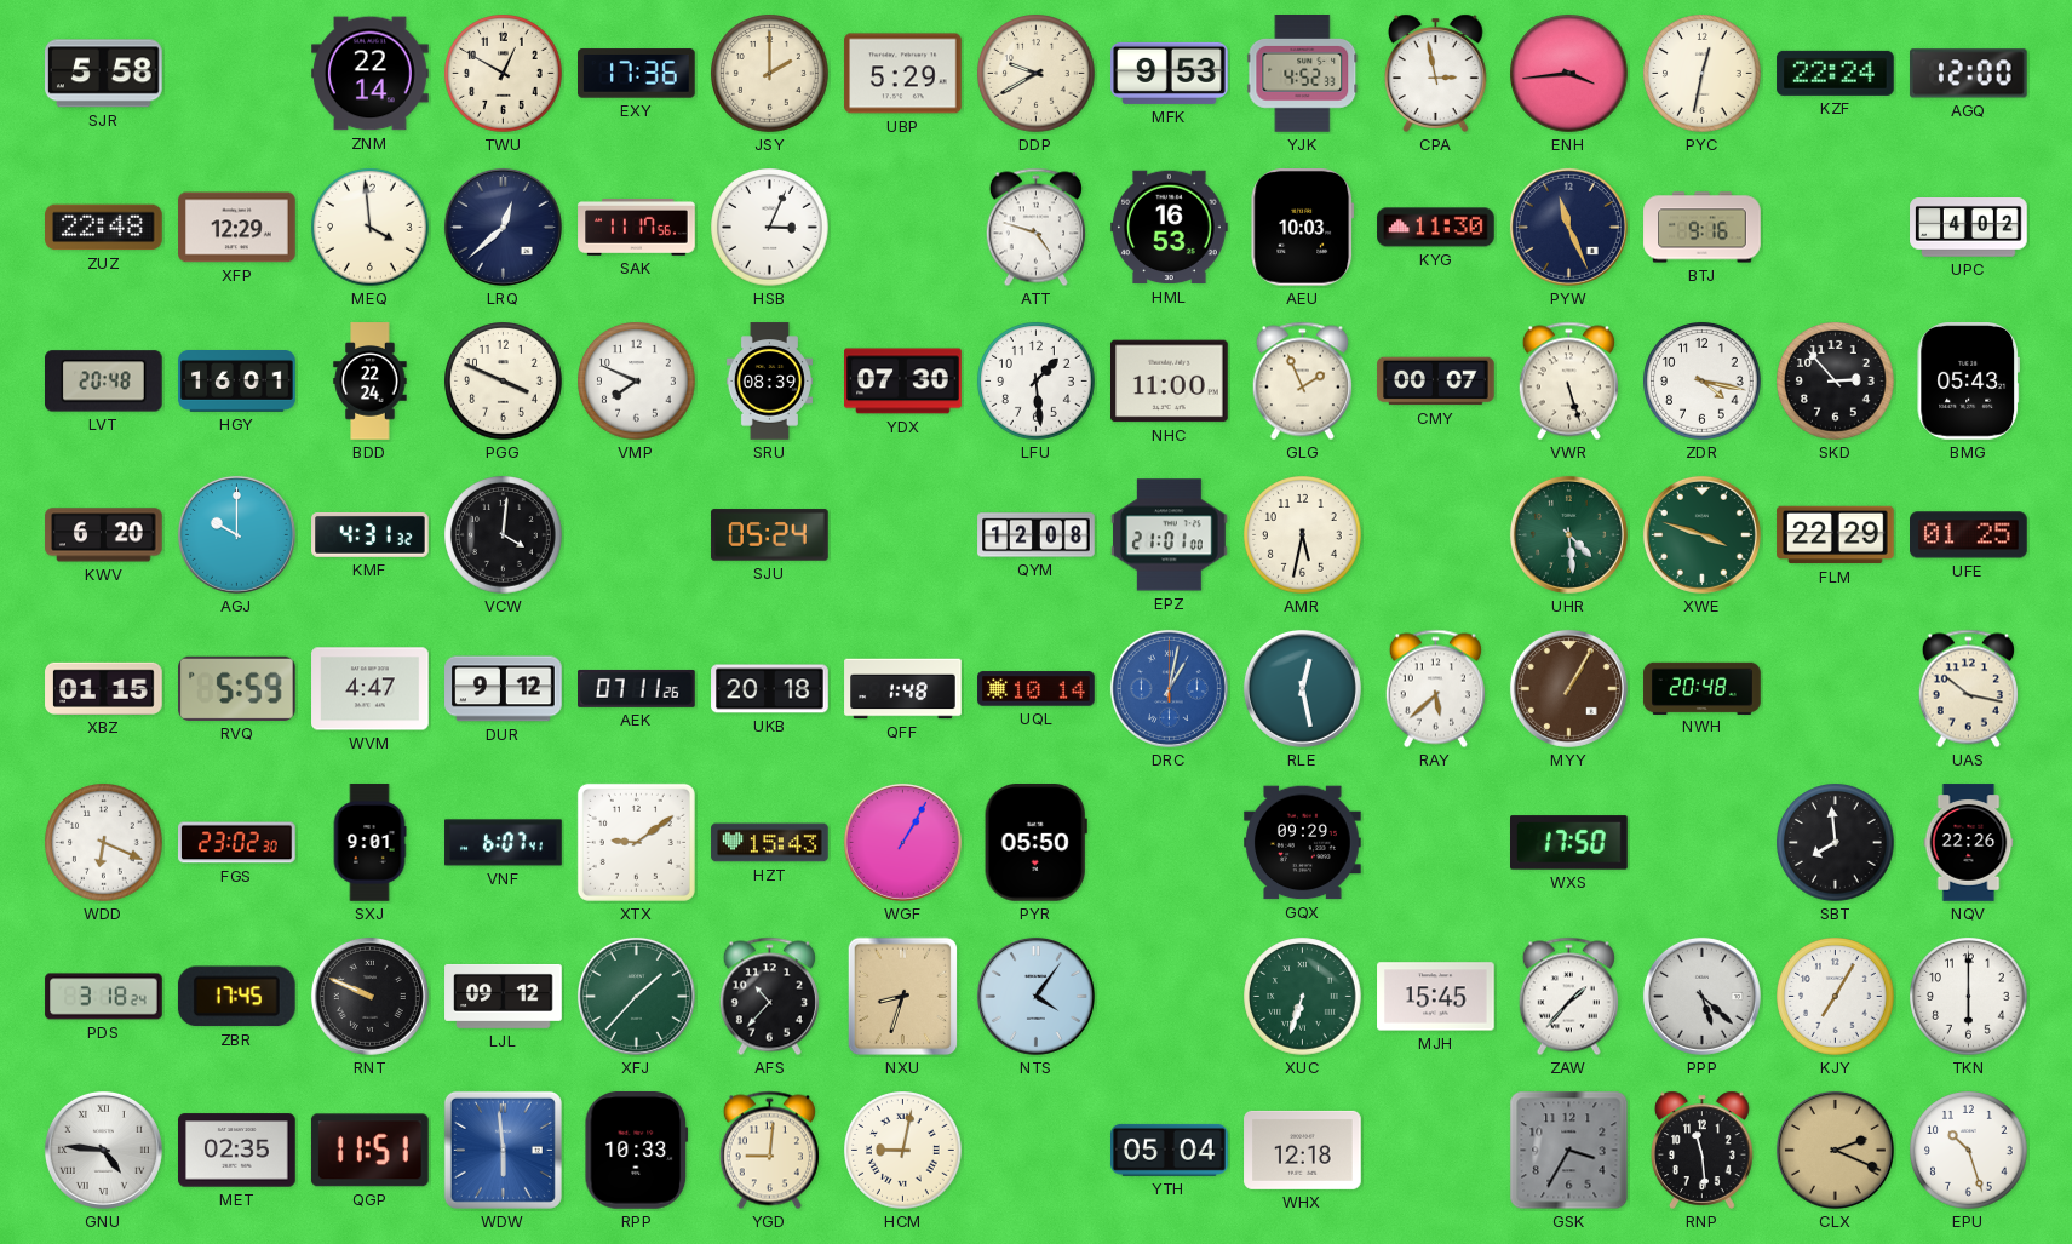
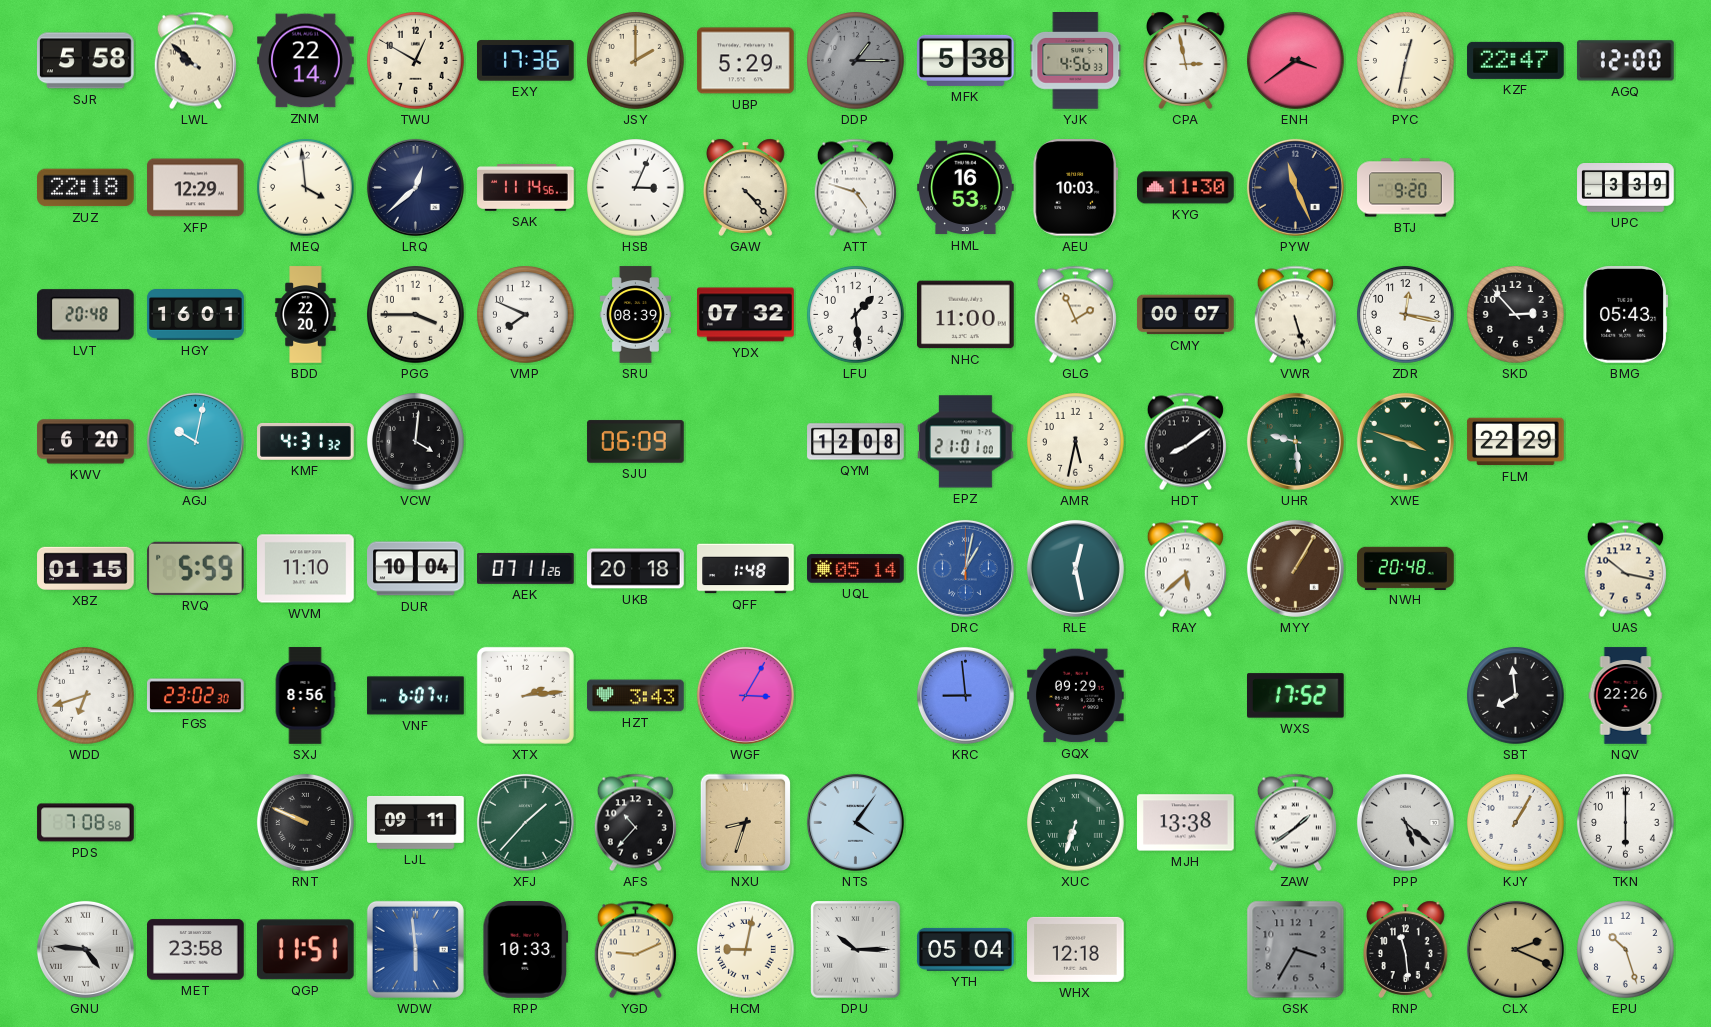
LWL: none -> 9:52 (195, 61)
DDP: 9:40 -> 1:15 (856, 61)
DDP dial: cream -> grey (856, 61)
MFK: 9:53 -> 5:38 (966, 60)
YJK: 4:52 -> 4:56 (1076, 61)
ENH: 3:44 -> 3:39 (1296, 61)
KZF: 22:24 -> 22:47 (1516, 60)
ZUZ: 22:48 -> 22:18 (86, 188)
SAK: 11:17 -> 11:14 (526, 187)
GAW: none -> 4:23 (746, 187)
BTJ: 9:16 -> 9:20 (1406, 188)
UPC: 4:02 -> 3:39 (1626, 188)
BDD: 22:24 -> 22:20 (306, 315)
PGG: 3:49 -> 3:45 (416, 315)
YDX: 07:30 -> 07:32 (746, 315)
ZDR: 4:17 -> 12:17 (1406, 315)
AGJ: 10:00 -> 10:02 (195, 441)
SJU: 05:24 -> 06:09 (636, 442)
HDT: none -> 8:09 (1185, 442)
UHR: 4:29 -> 9:29 (1295, 441)
UFE: 01:25 -> none (1969, 535)
WVM: 4:47 -> 11:10 (306, 569)
DUR: 9:12 -> 10:04 (416, 569)
UQL: 10:14 -> 05:14 (856, 569)
WDD: 6:19 -> 6:42 (86, 696)
SXJ: 9:01 -> 8:56 (305, 696)
XTX: 9:09 -> 2:14 (525, 695)
HZT: 15:43 -> 3:43 (636, 696)
WGF: 1:05 -> 3:05 (745, 695)
PYR: 05:50 -> none (1035, 843)
KRC: none -> 8:59 (965, 695)
WXS: 17:50 -> 17:52 (1296, 696)
PDS: 3:18 -> 7:08 (86, 823)
ZBR: 17:45 -> none (236, 997)
LJL: 09:12 -> 09:11 (416, 822)
MJH: 15:45 -> 13:38 (1186, 823)
ZAW: 1:37 -> 1:39 (1295, 823)
KJY: 7:05 -> 1:05 (1516, 823)
MET: 02:35 -> 23:58 (196, 950)
YGD: 9:01 -> 9:11 (635, 950)
DPU: none -> 10:15 (856, 950)
